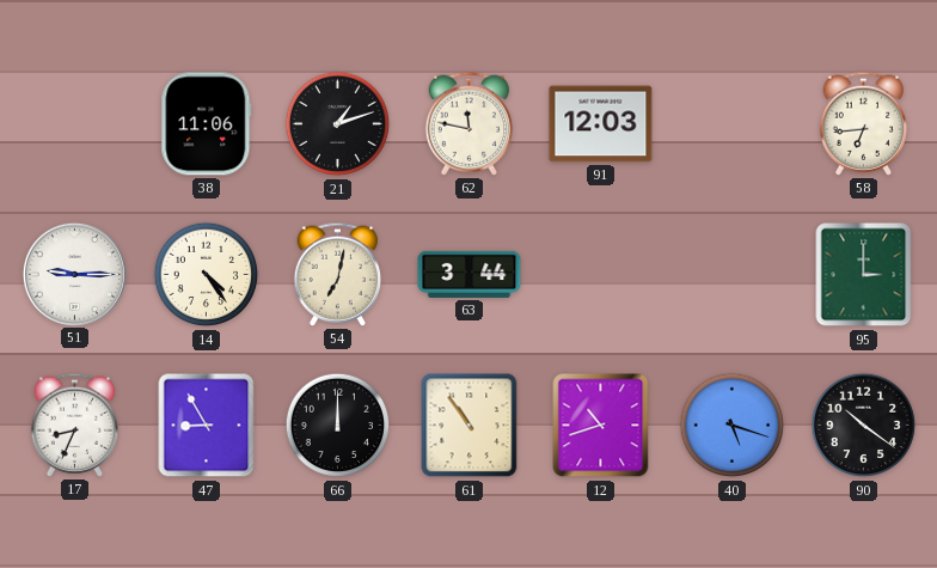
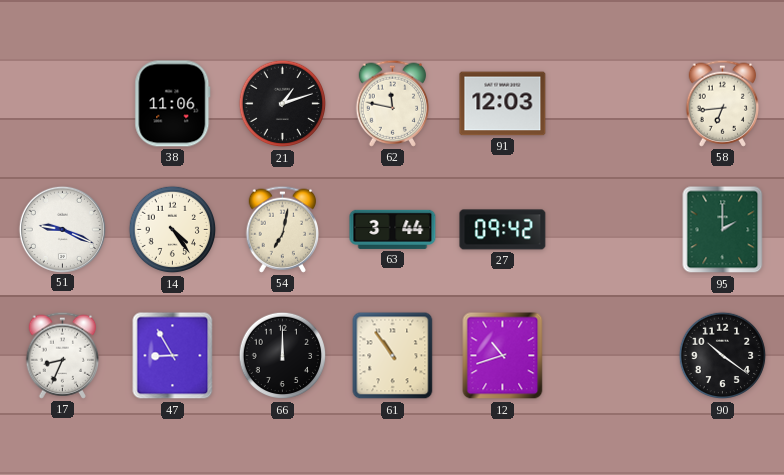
51: 9:15 -> 9:19 (62, 229)
27: none -> 09:42 (503, 230)
95: 3:00 -> 2:00 (723, 230)
40: 5:18 -> none (733, 426)
